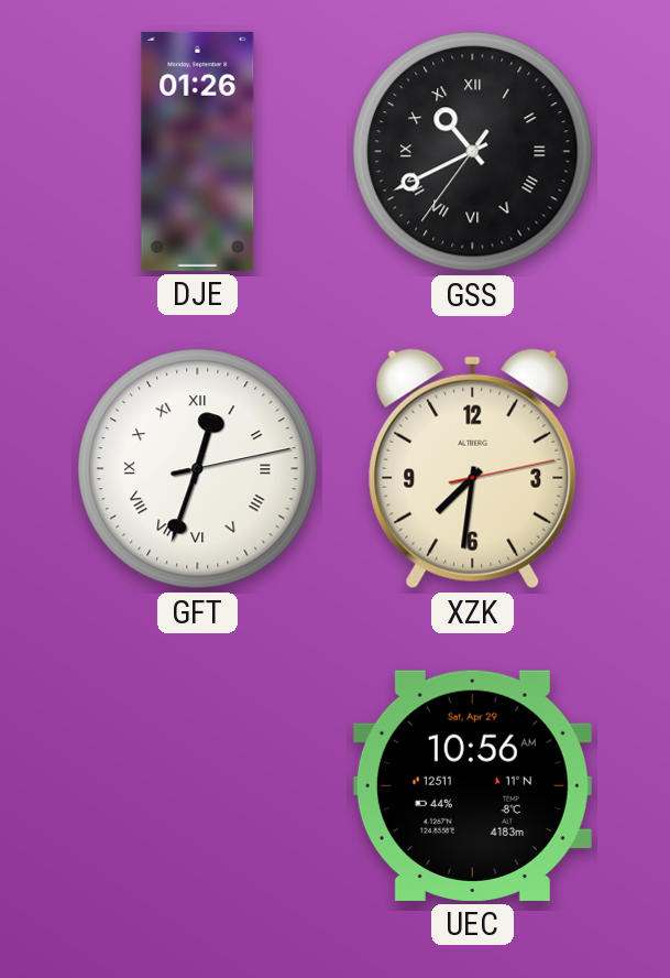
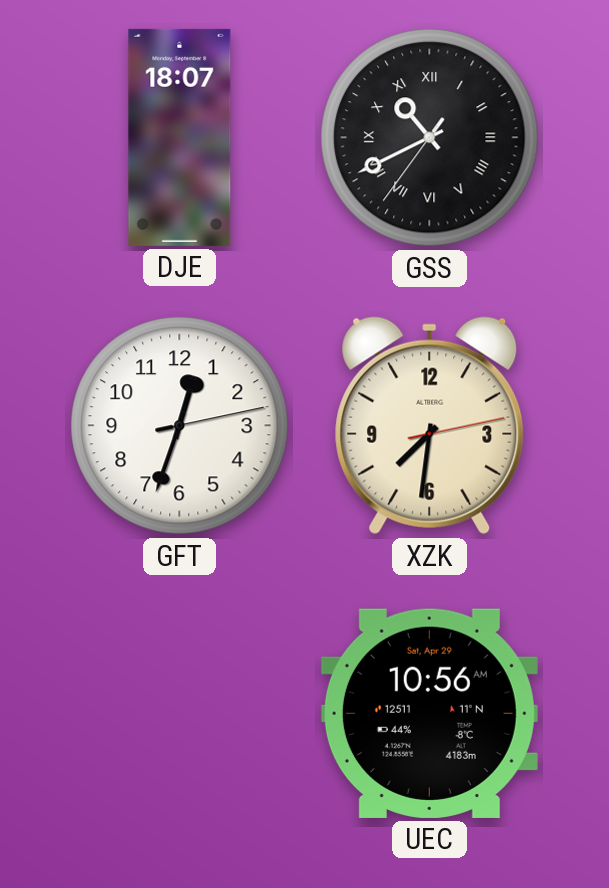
DJE: 01:26 -> 18:07 (180, 137)
GFT numerals: Roman -> Arabic (180, 426)
